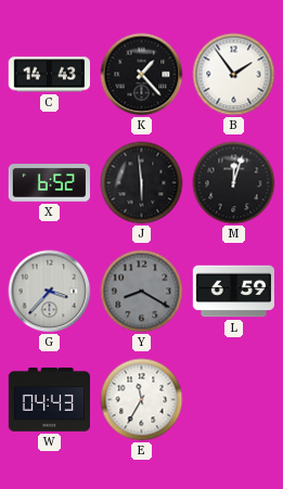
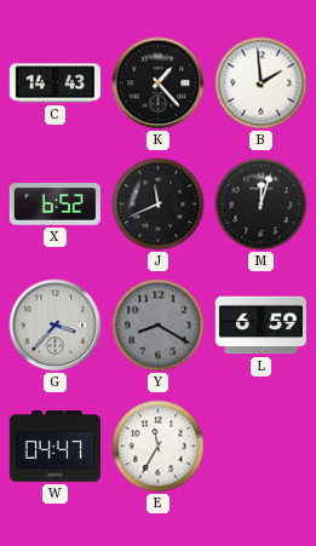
B: 1:54 -> 1:59 (262, 84)
J: 5:59 -> 11:41 (159, 205)
W: 04:43 -> 04:47 (54, 447)
